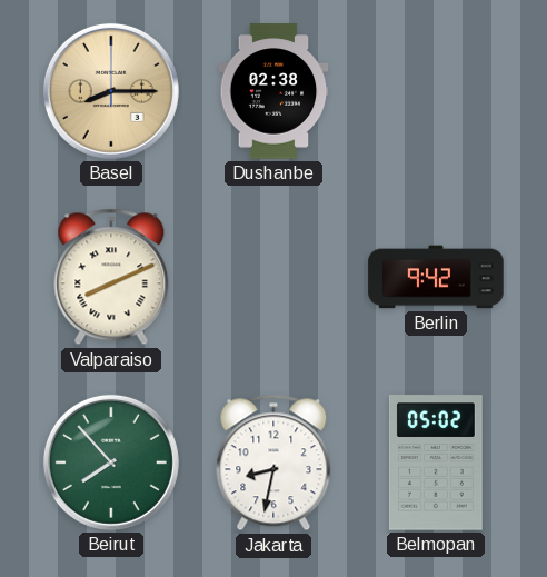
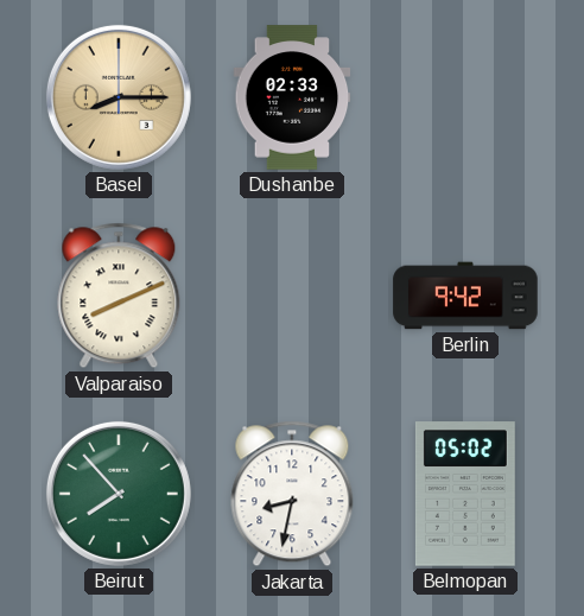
Dushanbe: 02:38 -> 02:33 (292, 97)
